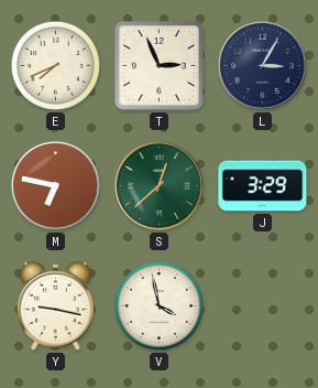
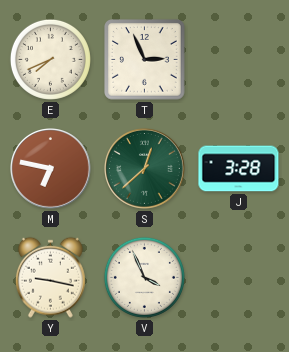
L: 3:05 -> none (263, 66)
J: 3:29 -> 3:28 (239, 169)
V: 3:58 -> 3:56 (144, 277)
